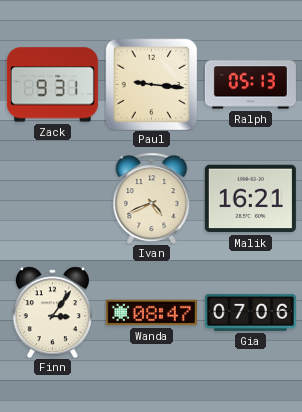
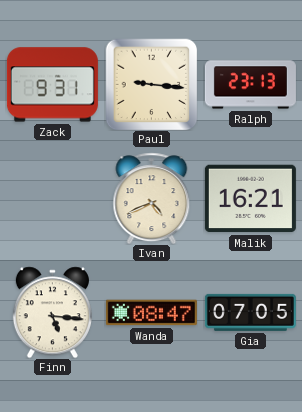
Ralph: 05:13 -> 23:13 (250, 85)
Finn: 3:06 -> 5:16 (52, 312)
Gia: 07:06 -> 07:05 (250, 312)
